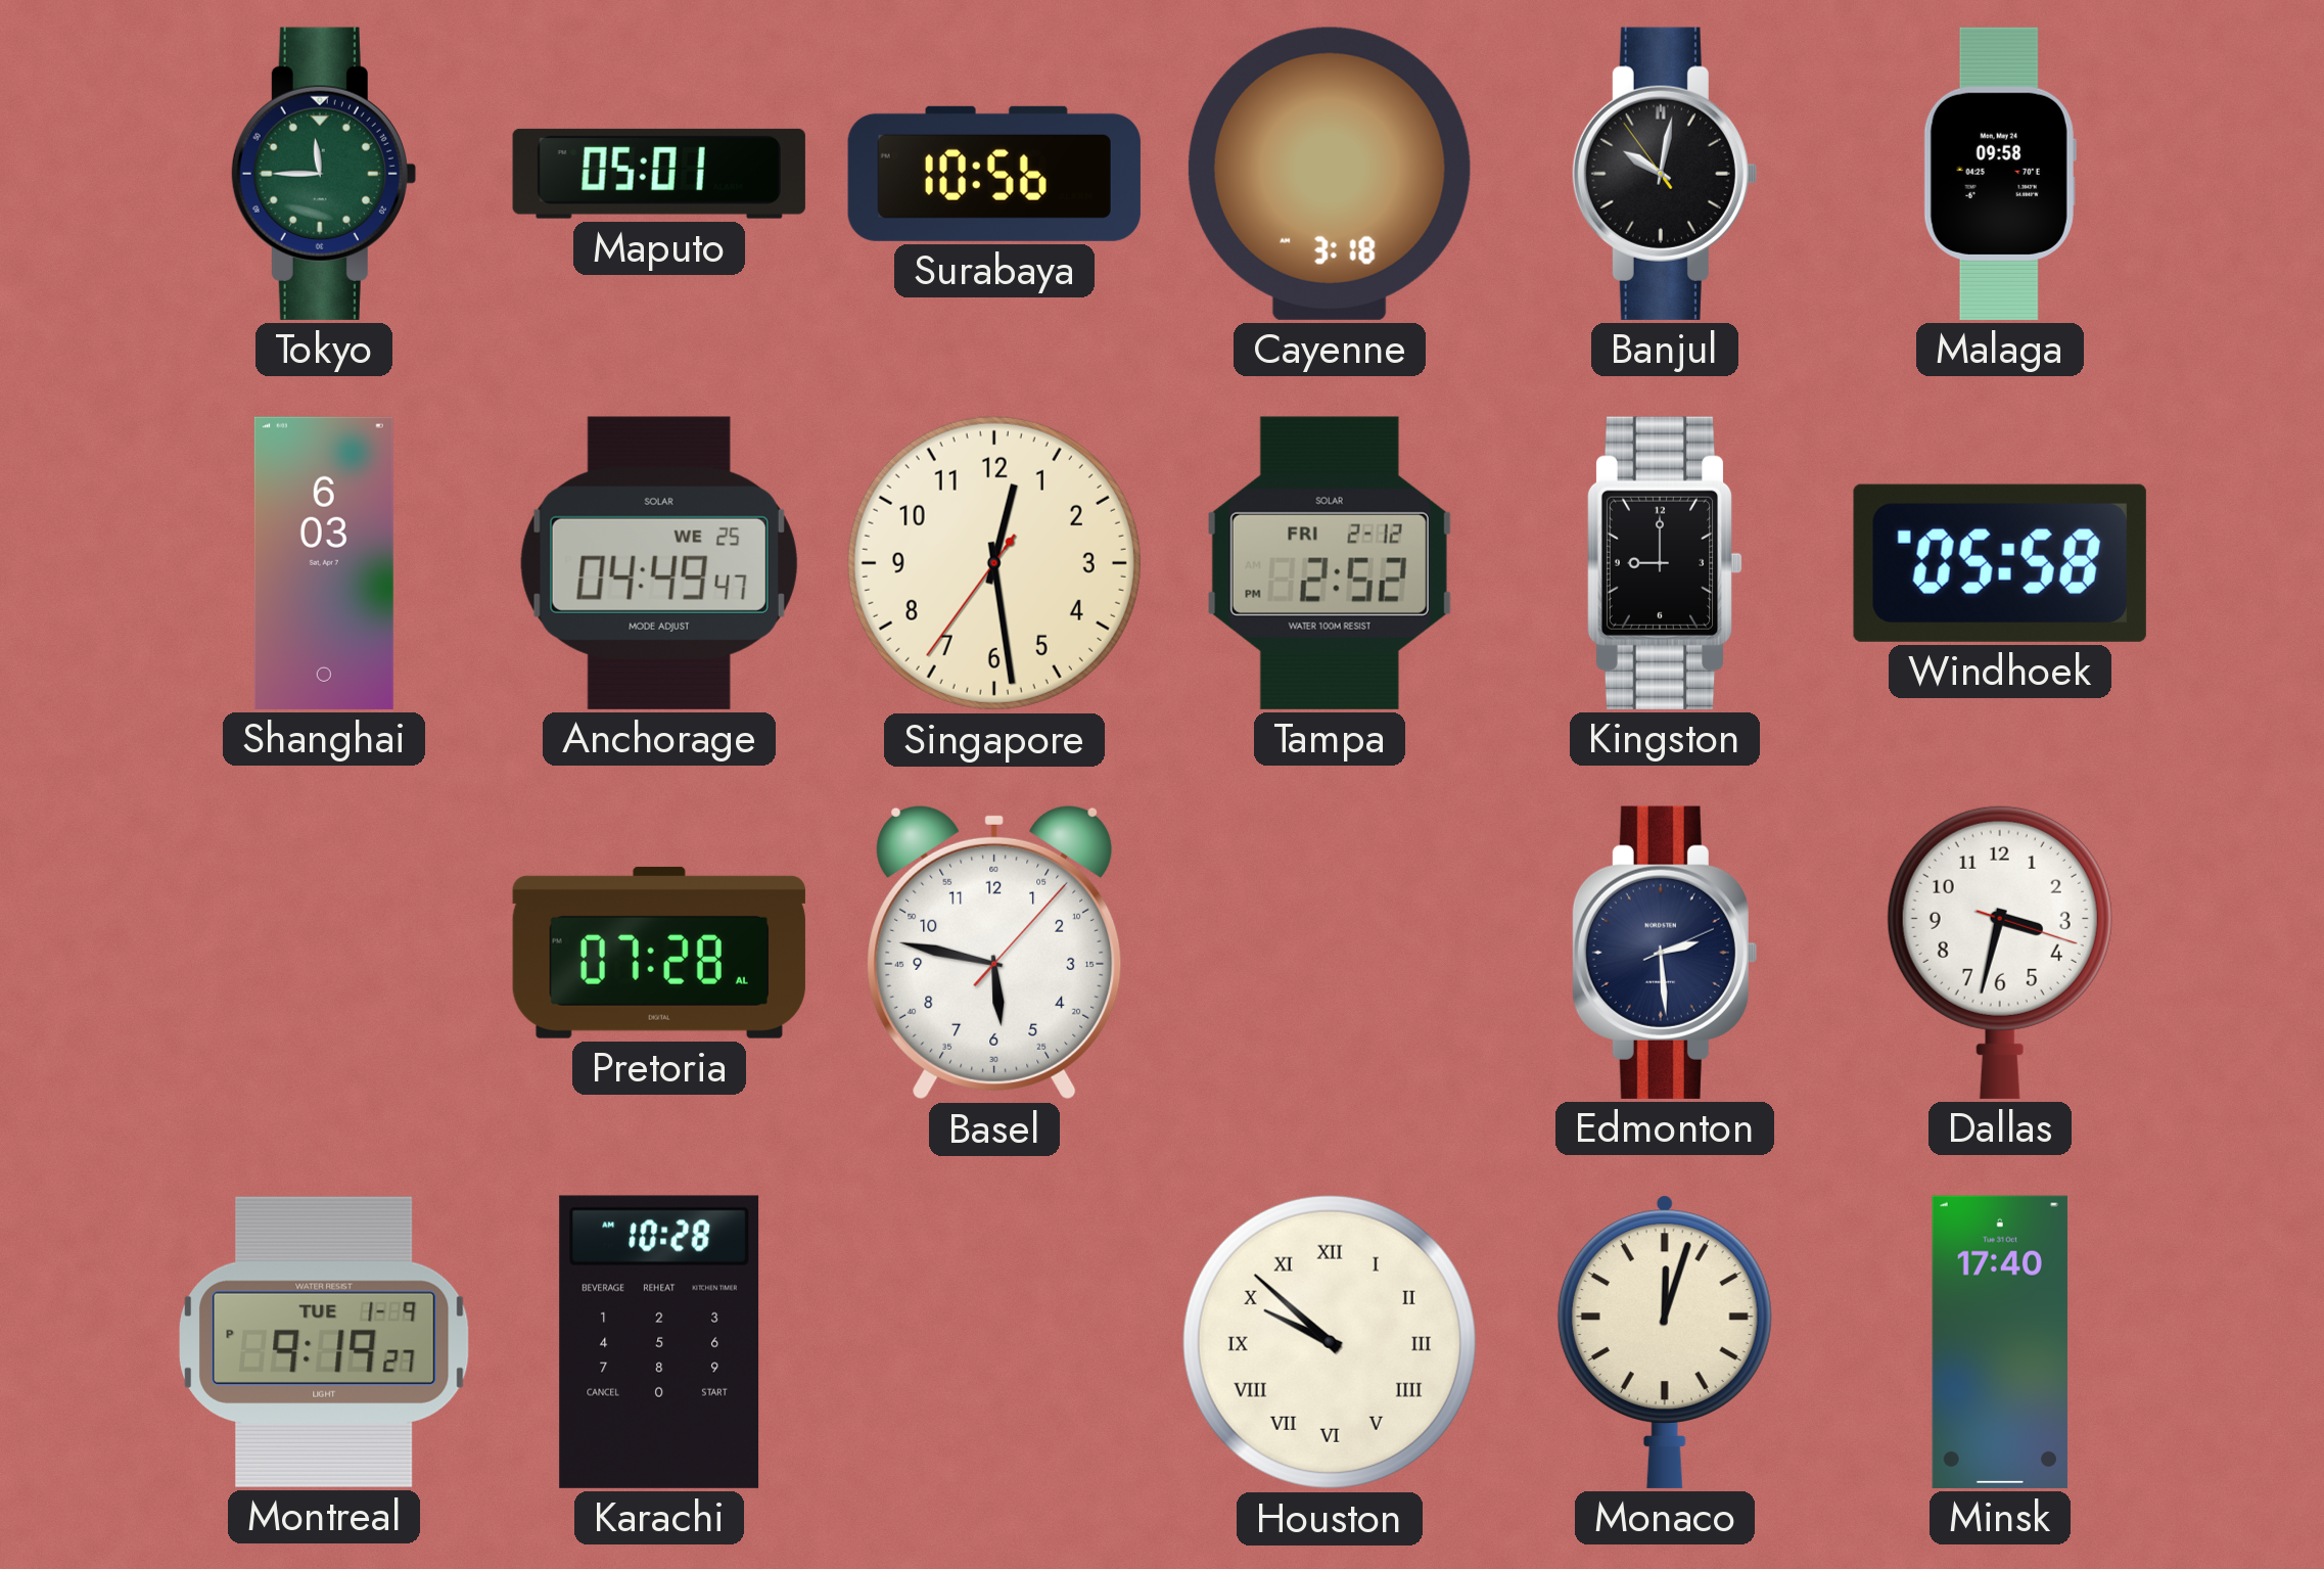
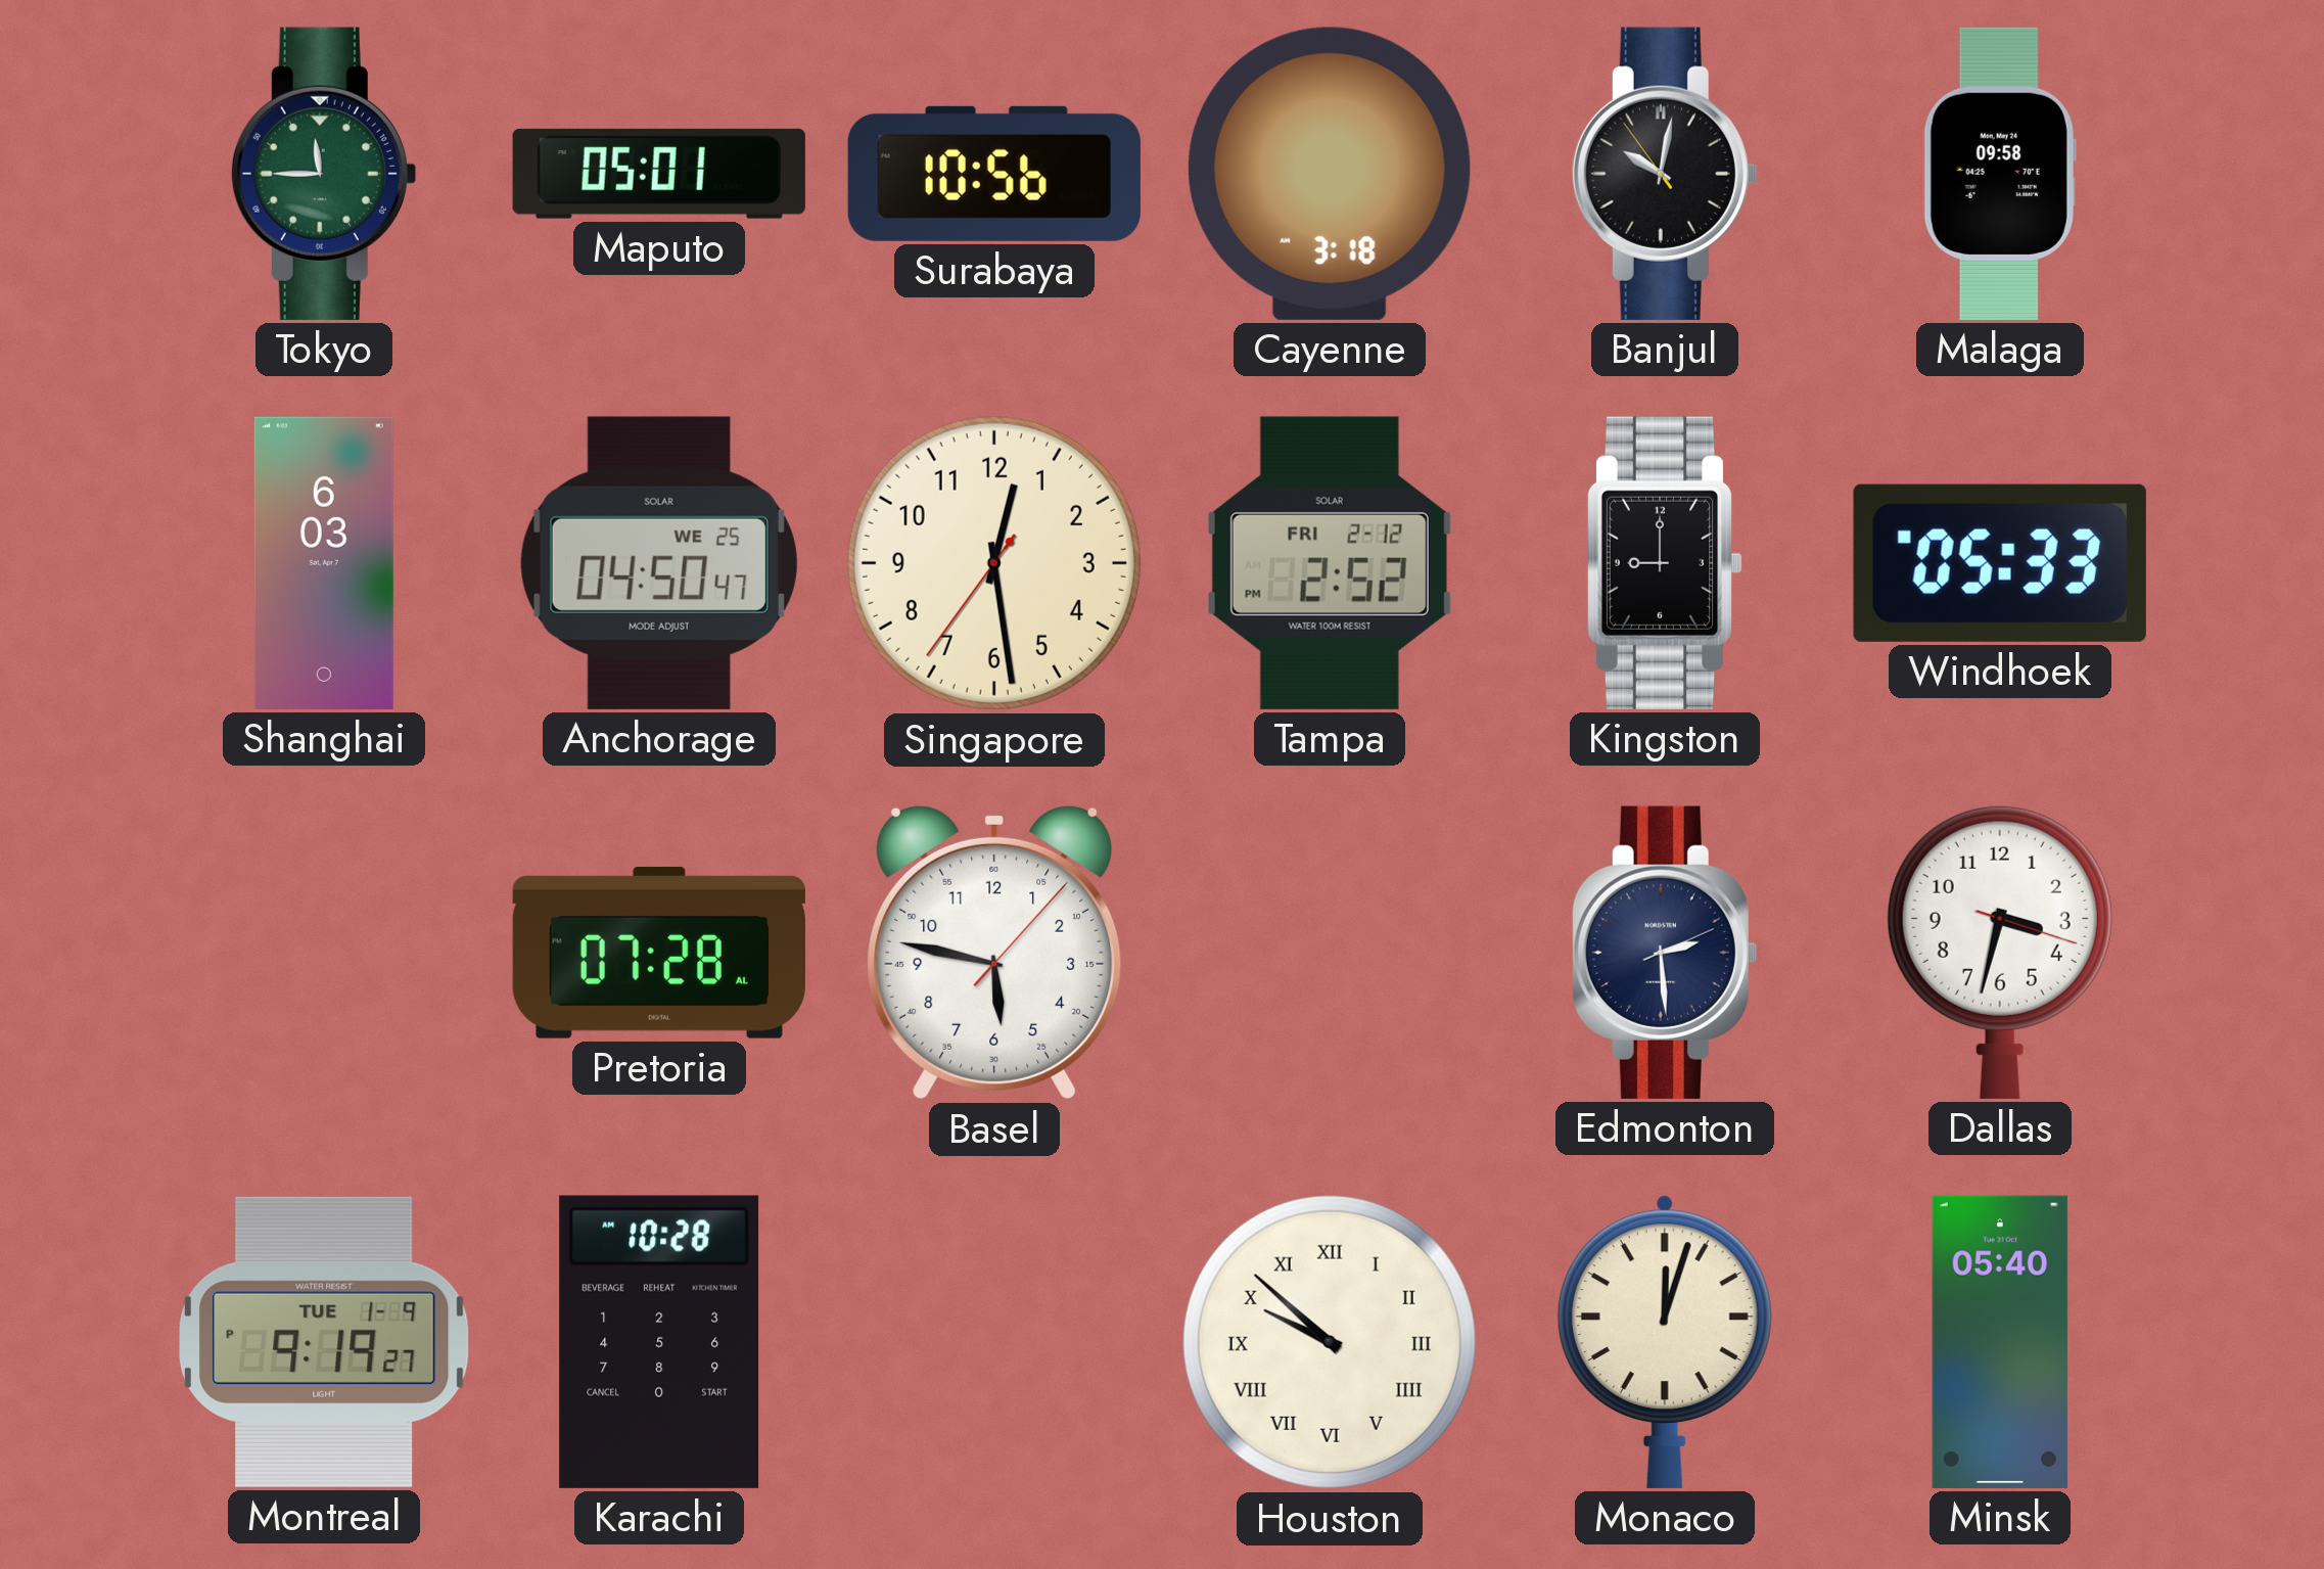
Anchorage: 04:49 -> 04:50 (659, 563)
Windhoek: 05:58 -> 05:33 (2000, 563)
Minsk: 17:40 -> 05:40 (2000, 1342)
